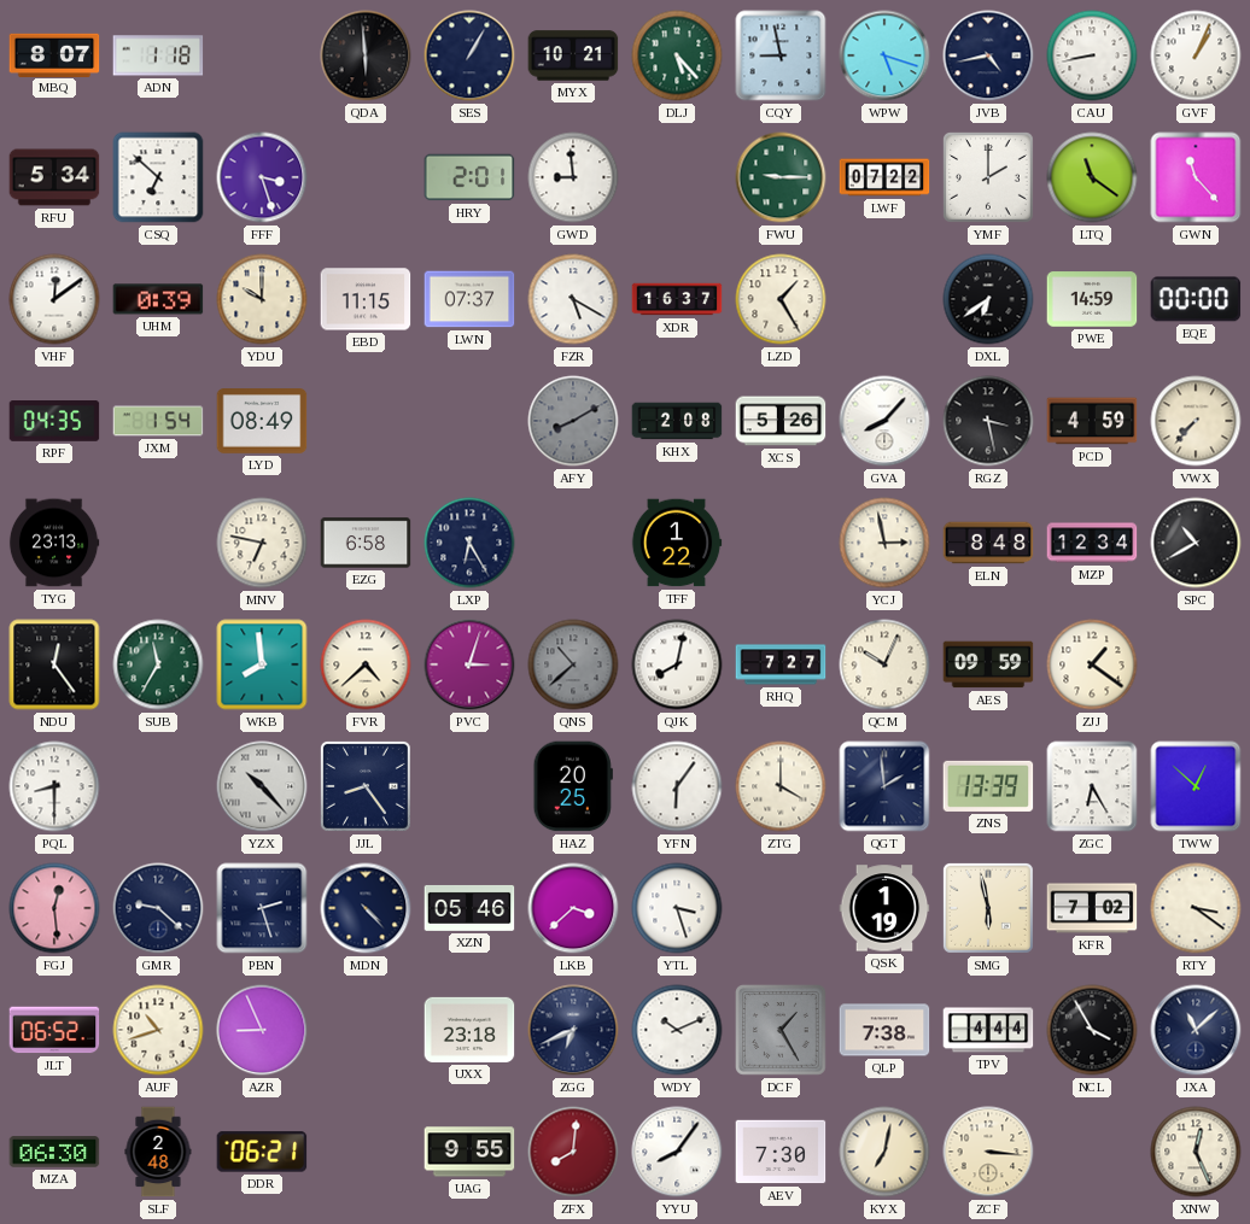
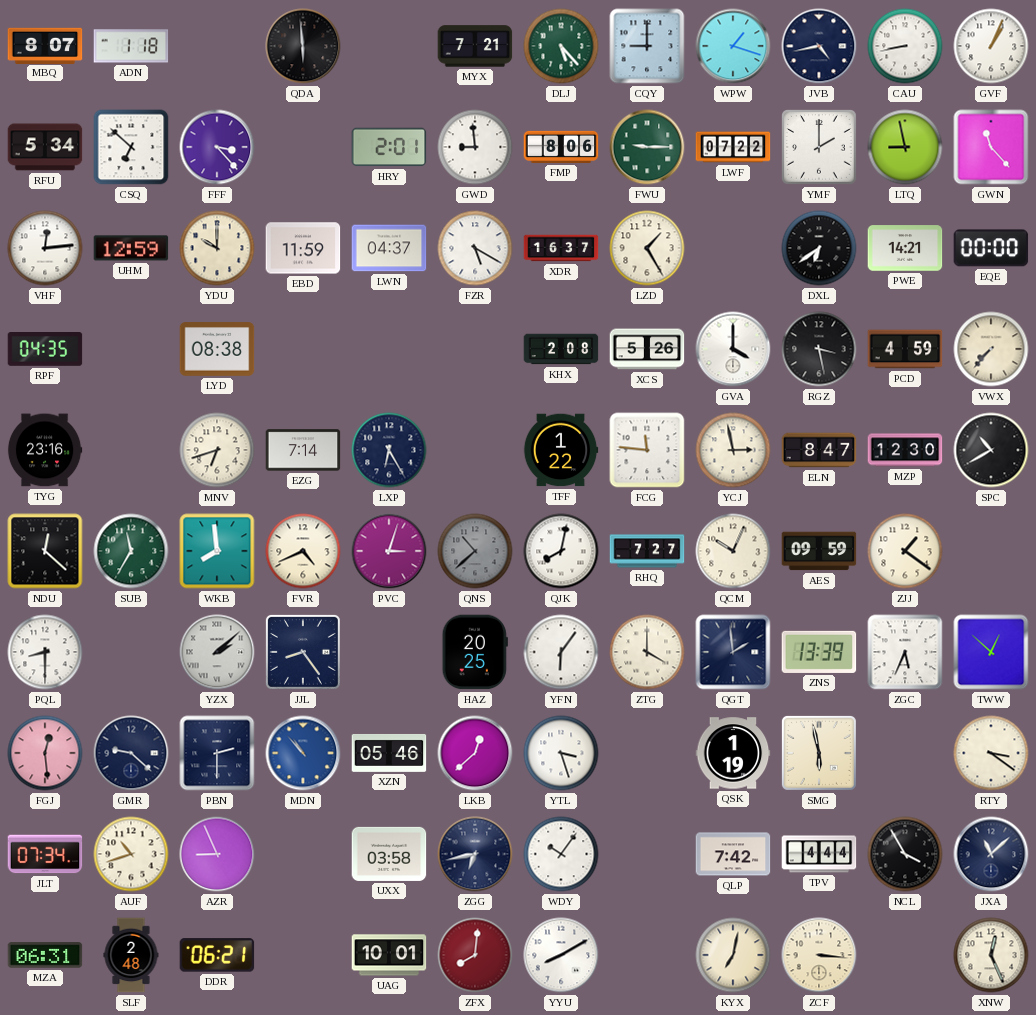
SES: 1:05 -> none (469, 55)
MYX: 10:21 -> 7:21 (475, 46)
CQY: 8:58 -> 9:00 (647, 46)
WPW: 5:18 -> 1:18 (733, 46)
FFF: 3:27 -> 3:23 (217, 147)
FMP: none -> 8:06 (561, 147)
LTQ: 11:21 -> 8:58 (905, 147)
VHF: 12:09 -> 12:14 (45, 248)
UHM: 0:39 -> 12:59 (131, 248)
EBD: 11:15 -> 11:59 (303, 248)
LWN: 07:37 -> 04:37 (389, 248)
PWE: 14:59 -> 14:21 (905, 248)
JXM: 1:54 -> none (158, 421)
LYD: 08:49 -> 08:38 (217, 349)
AFY: 8:10 -> none (573, 421)
GVA: 8:07 -> 4:00 (733, 349)
TYG: 23:13 -> 23:16 (45, 450)
MNV: 6:47 -> 6:42 (217, 450)
EZG: 6:58 -> 7:14 (303, 450)
FCG: none -> 11:46 (647, 450)
ELN: 8:48 -> 8:47 (819, 450)
MZP: 12:34 -> 12:30 (905, 450)
NDU: 12:24 -> 12:22 (45, 551)
FVR: 4:38 -> 4:41 (303, 551)
YZX: 10:23 -> 2:08 (217, 652)
ZGC: 6:25 -> 5:34 (905, 652)
PBN: 2:27 -> 2:30 (217, 753)
MDN: 4:23 -> 10:53 (303, 753)
MDN dial: navy -> blue (303, 753)
LKB: 3:38 -> 12:38 (475, 753)
KFR: 7:02 -> none (1092, 908)
JLT: 06:52 -> 07:34 (45, 854)
UXX: 23:18 -> 03:58 (389, 854)
ZGG: 6:41 -> 6:43 (475, 854)
WDY: 10:11 -> 10:06 (561, 854)
DCF: 1:25 -> none (782, 1031)
QLP: 7:38 -> 7:42 (733, 854)
MZA: 06:30 -> 06:31 (45, 955)
UAG: 9:55 -> 10:01 (389, 955)
YYU: 8:06 -> 8:10 (561, 955)
AEV: 7:30 -> none (781, 1152)
